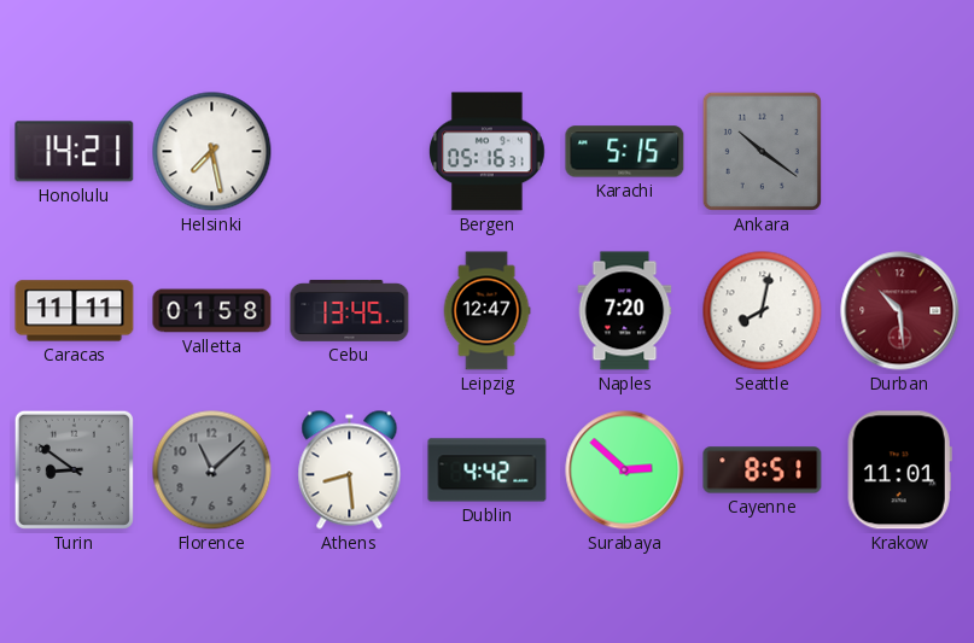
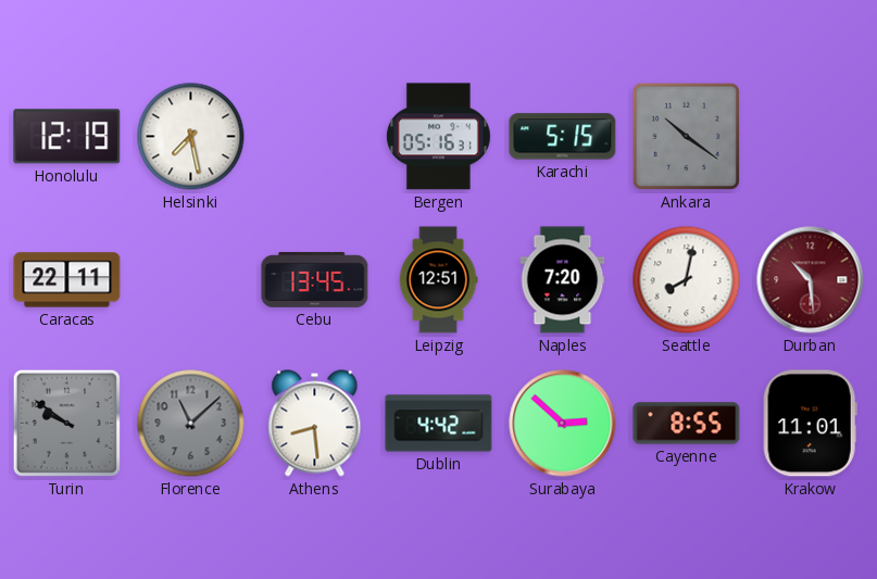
Honolulu: 14:21 -> 12:19 (67, 137)
Caracas: 11:11 -> 22:11 (67, 280)
Valletta: 01:58 -> none (212, 311)
Leipzig: 12:47 -> 12:51 (438, 280)
Turin: 8:51 -> 9:51 (66, 423)
Cayenne: 8:51 -> 8:55 (687, 424)
